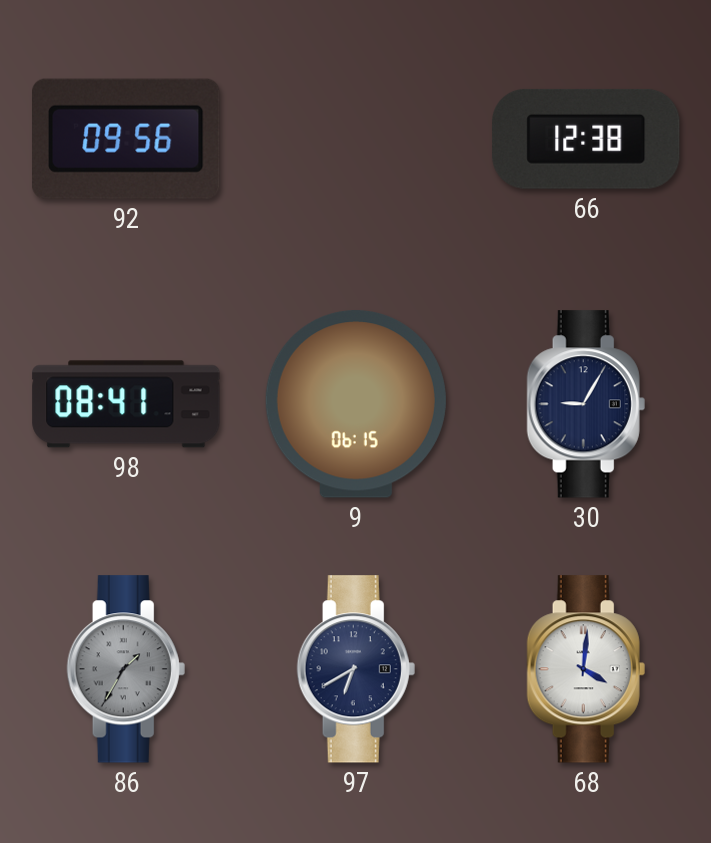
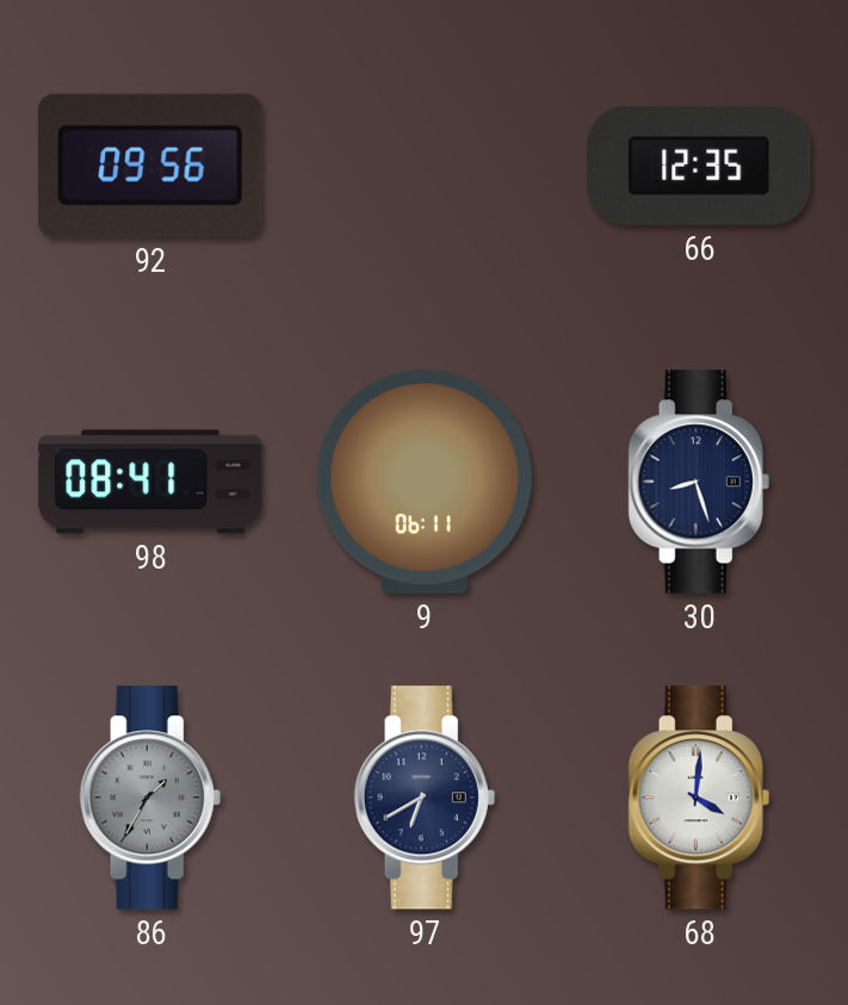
66: 12:38 -> 12:35 (699, 166)
9: 06:15 -> 06:11 (425, 482)
30: 9:05 -> 8:27 (699, 482)
